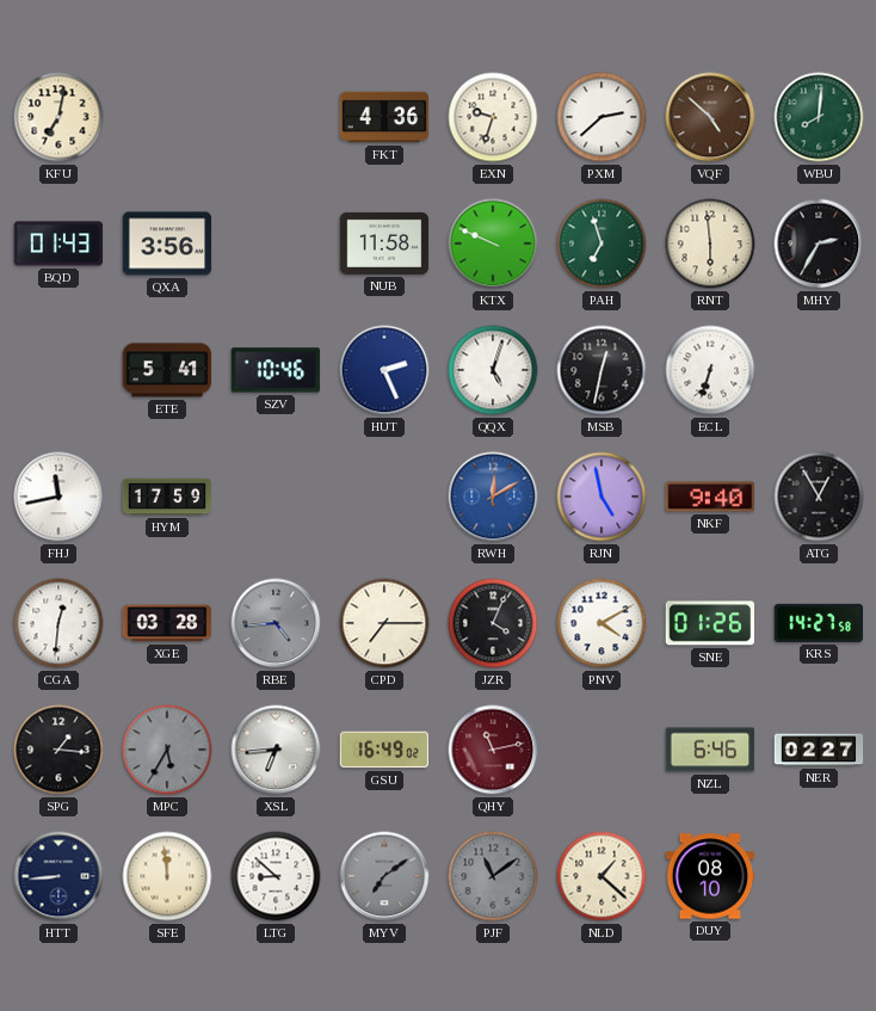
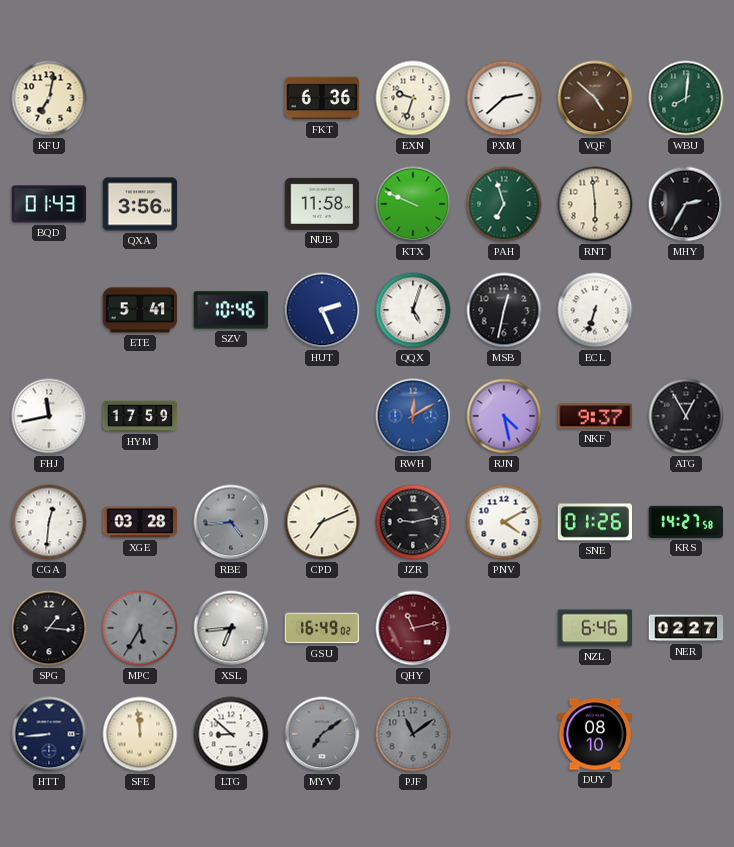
FKT: 4:36 -> 6:36 (322, 98)
RJN: 4:58 -> 4:28 (504, 416)
NKF: 9:40 -> 9:37 (595, 416)
CPD: 7:15 -> 7:11 (322, 522)
JZR: 4:04 -> 9:13 (413, 522)
NLD: 1:22 -> none (602, 876)
